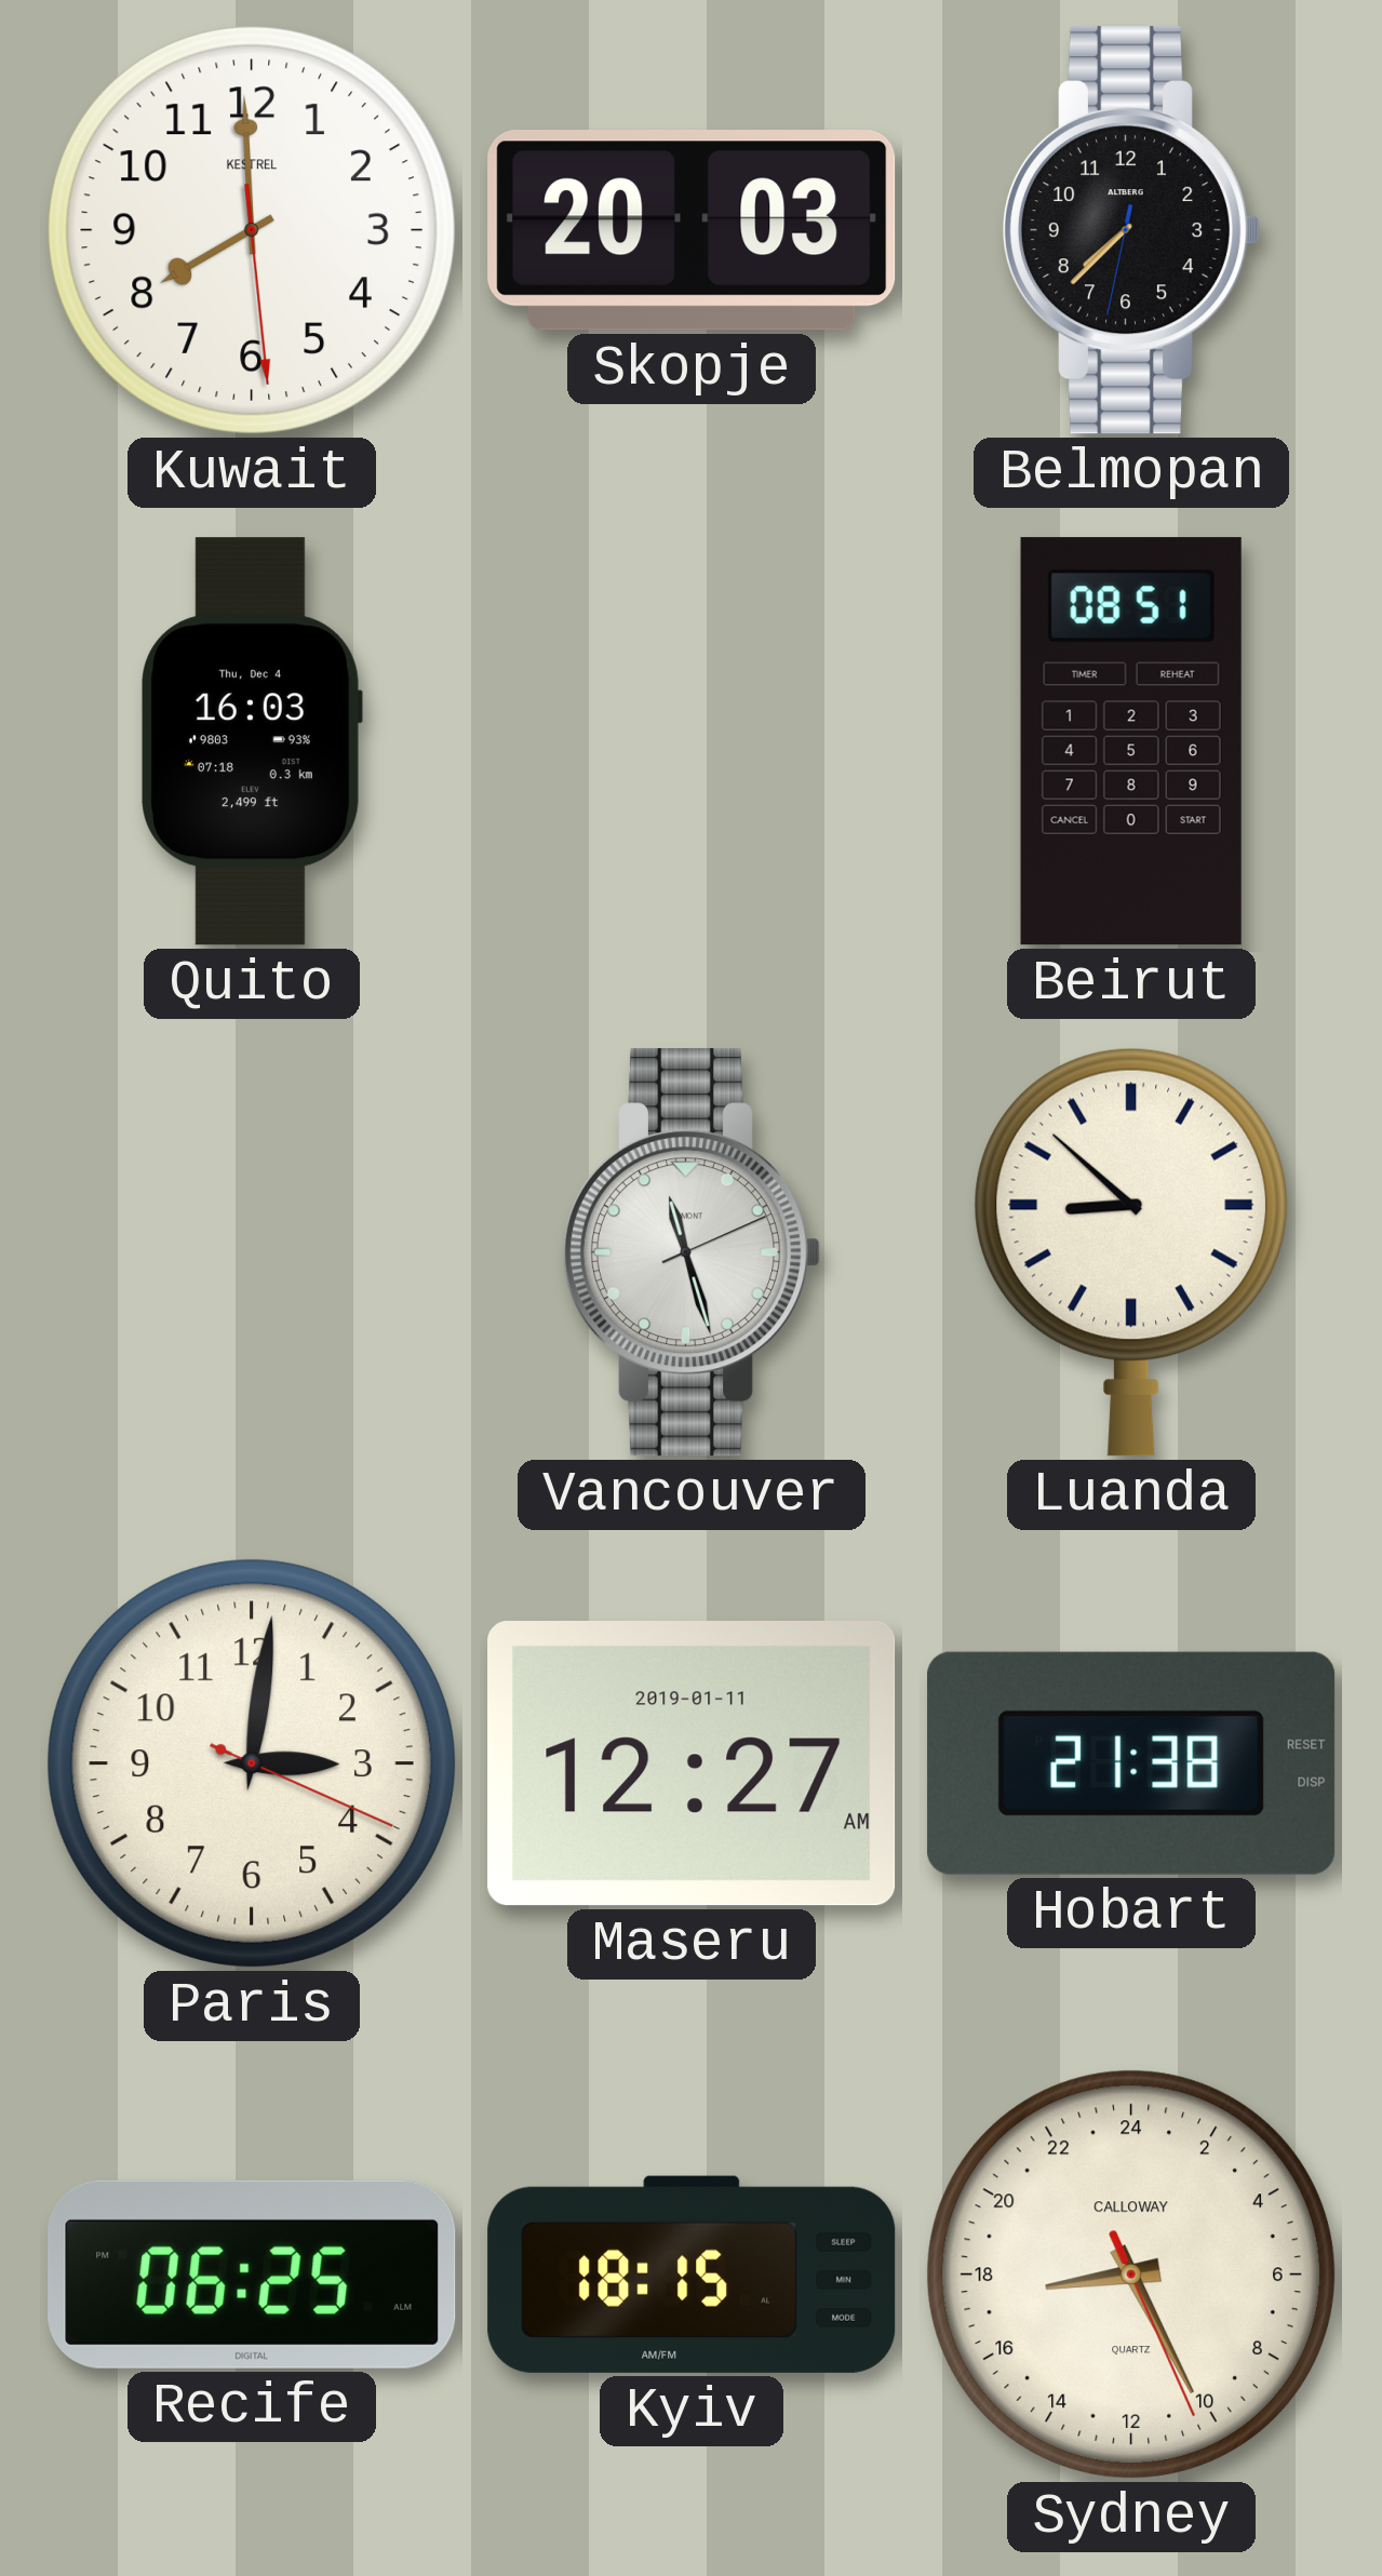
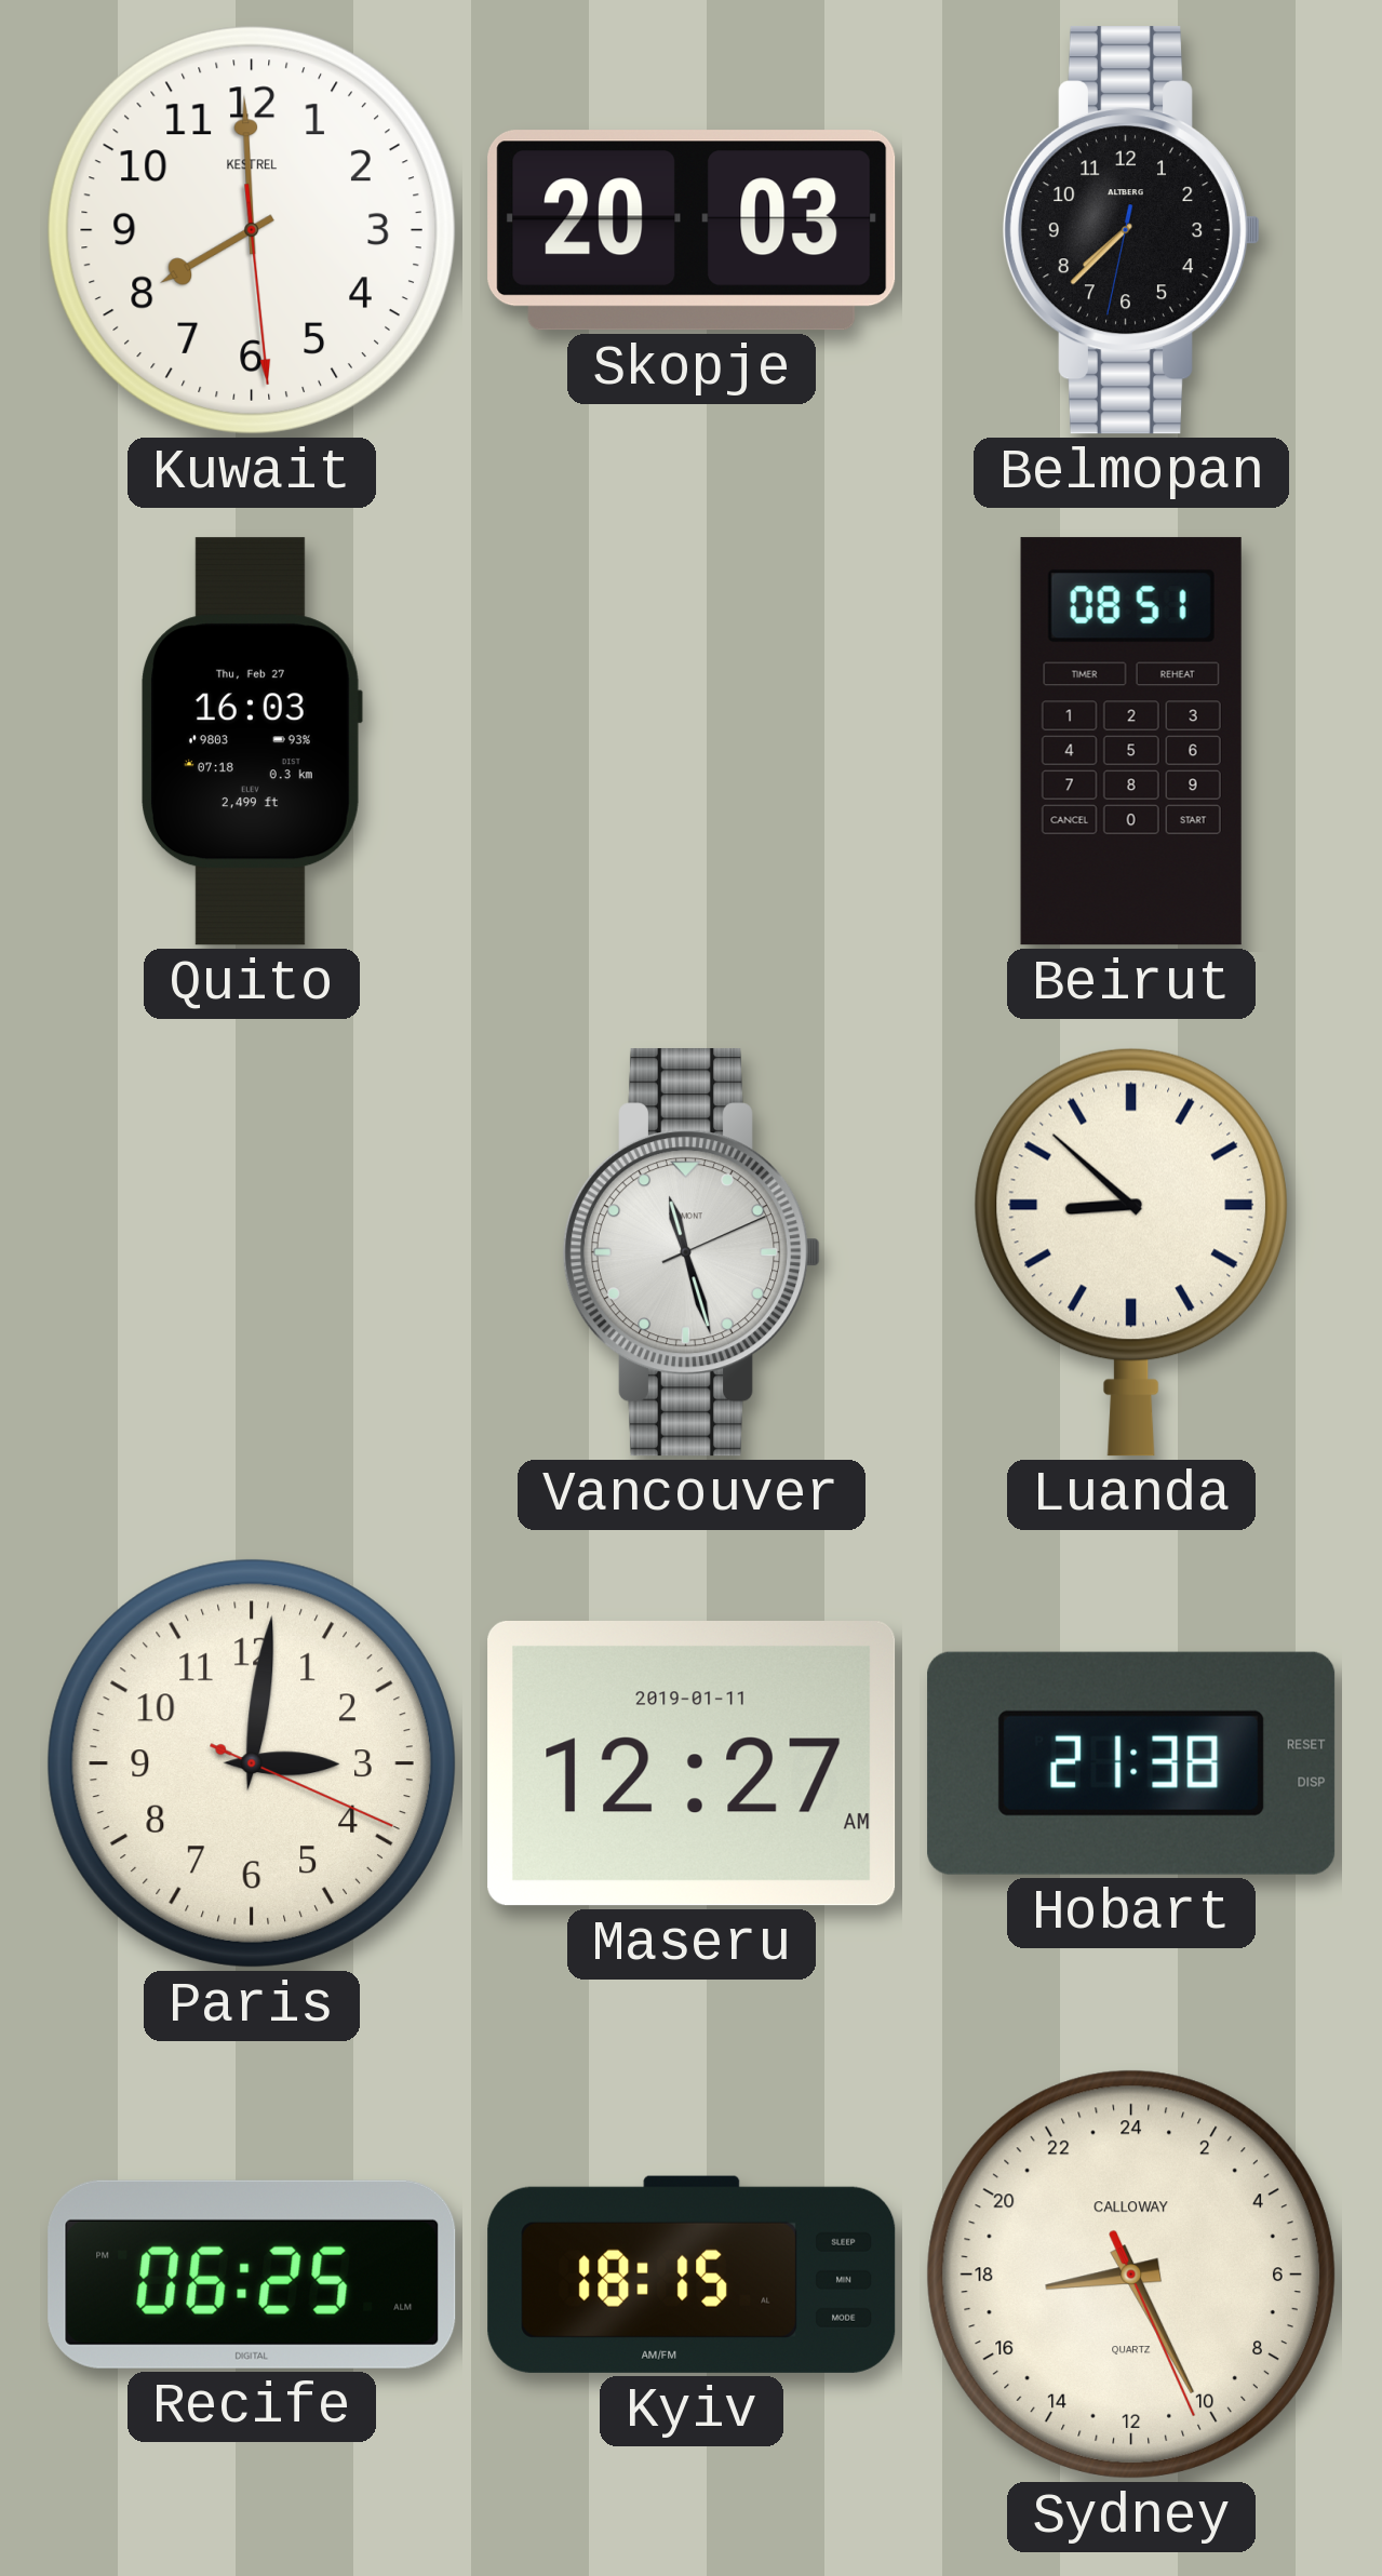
Quito date: Thu, Dec 4 -> Thu, Feb 27 (252, 741)
